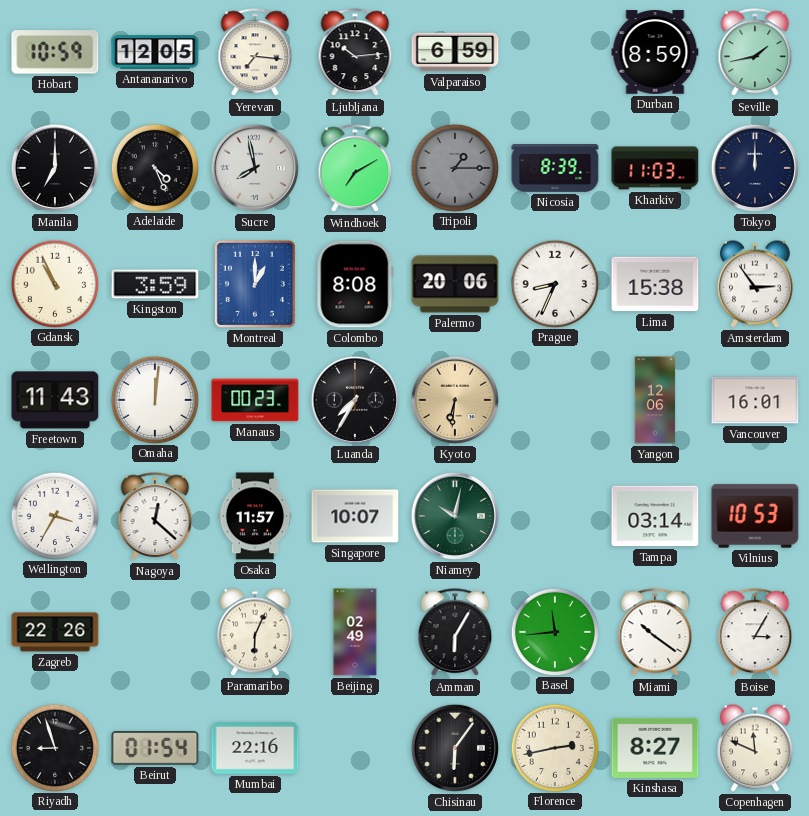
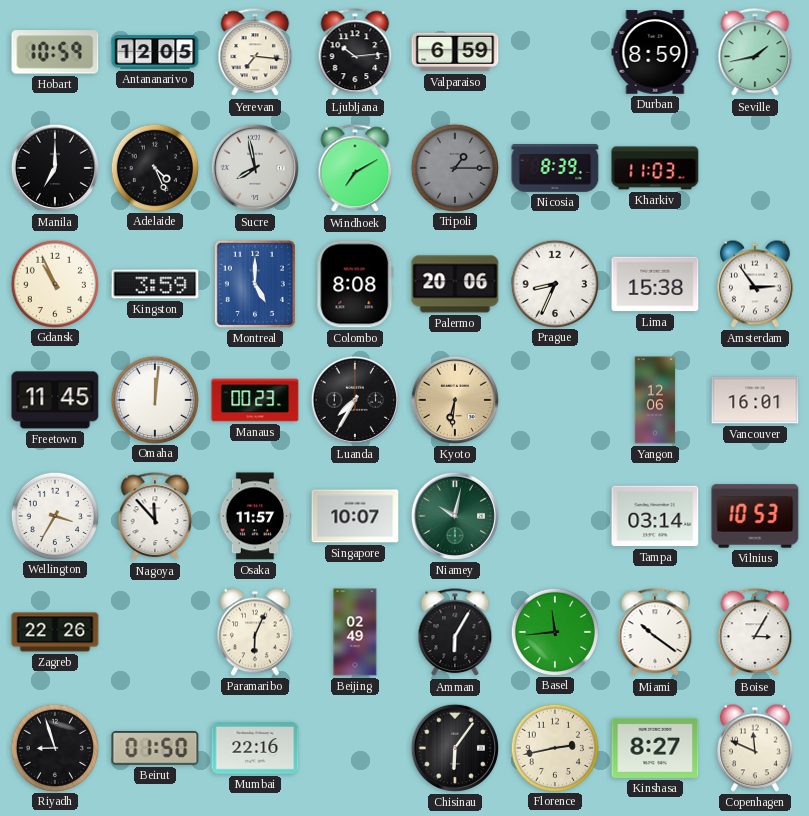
Tokyo: 12:00 -> none (755, 168)
Montreal: 1:00 -> 5:00 (255, 284)
Freetown: 11:43 -> 11:45 (55, 400)
Nagoya: 12:22 -> 11:53 (155, 517)
Beirut: 01:54 -> 01:50 (155, 748)
